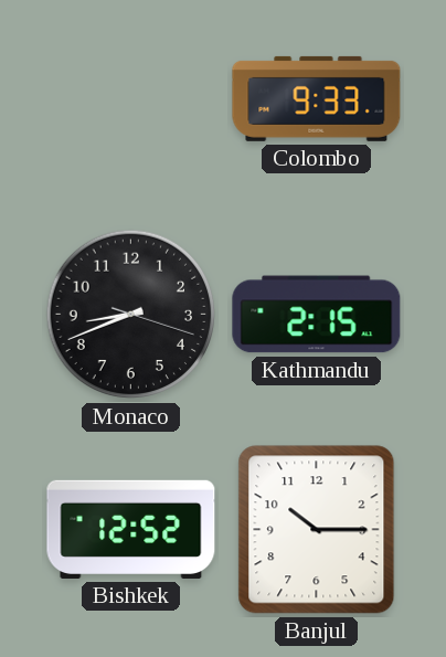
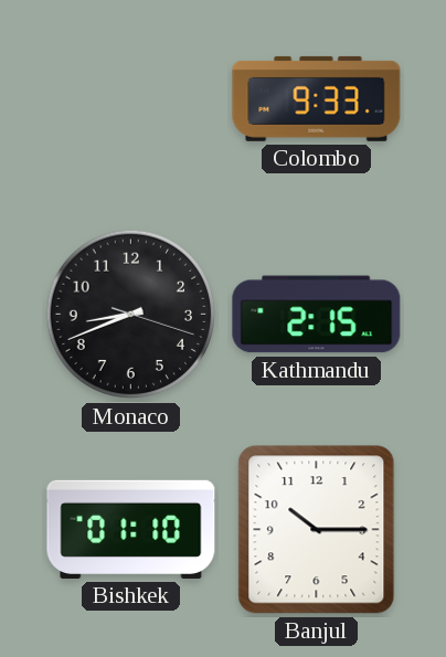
Bishkek: 12:52 -> 01:10 (131, 529)
